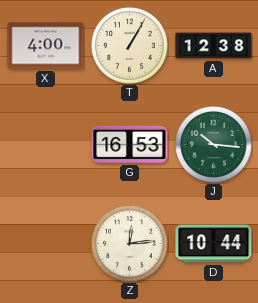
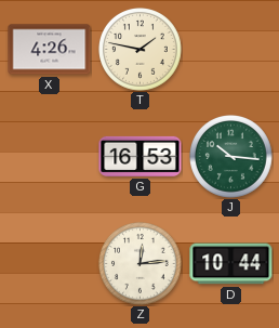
X: 4:00 -> 4:26 (50, 50)
T: 1:05 -> 1:47 (141, 50)
A: 12:38 -> none (214, 46)
